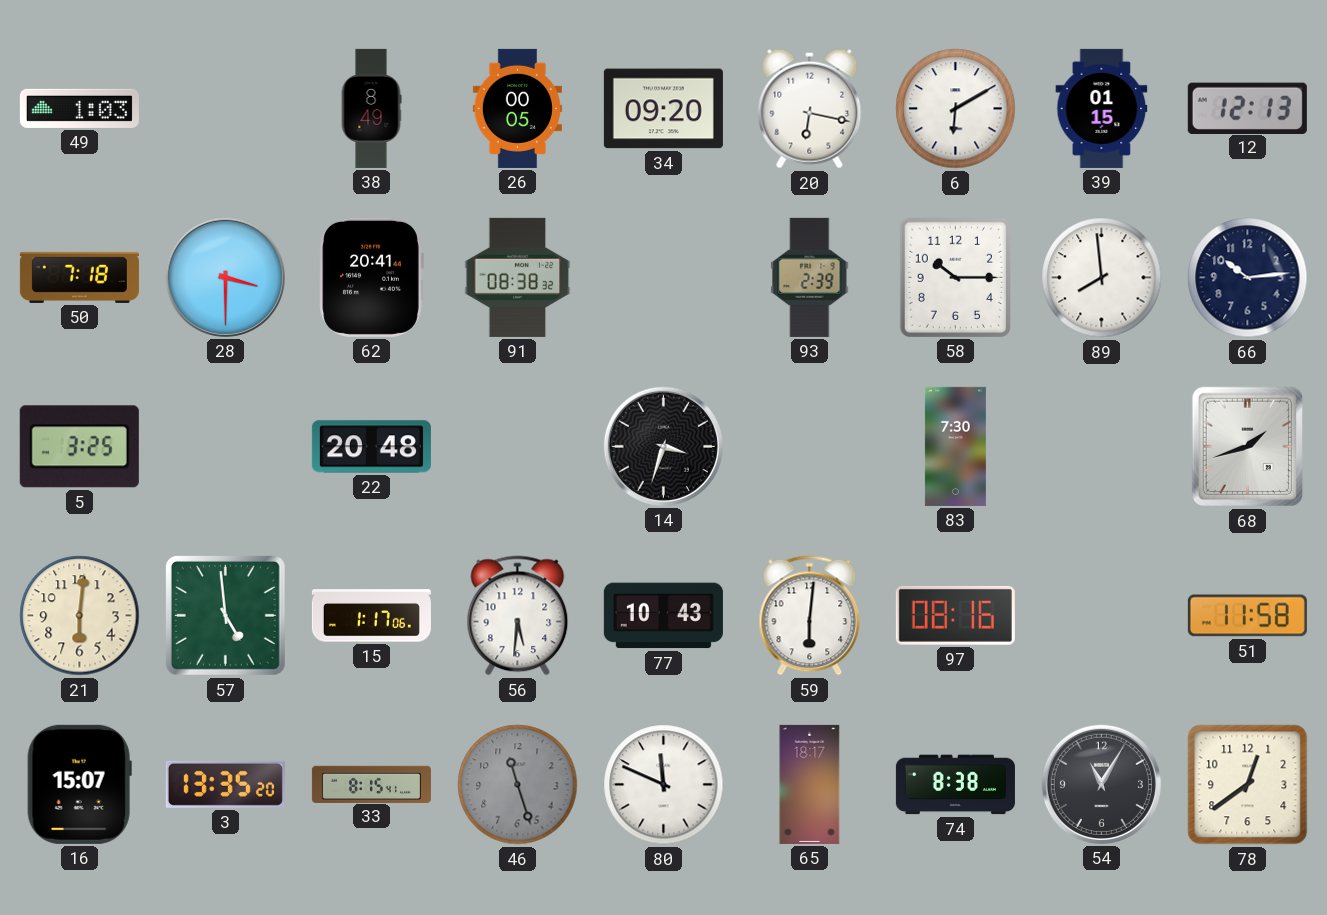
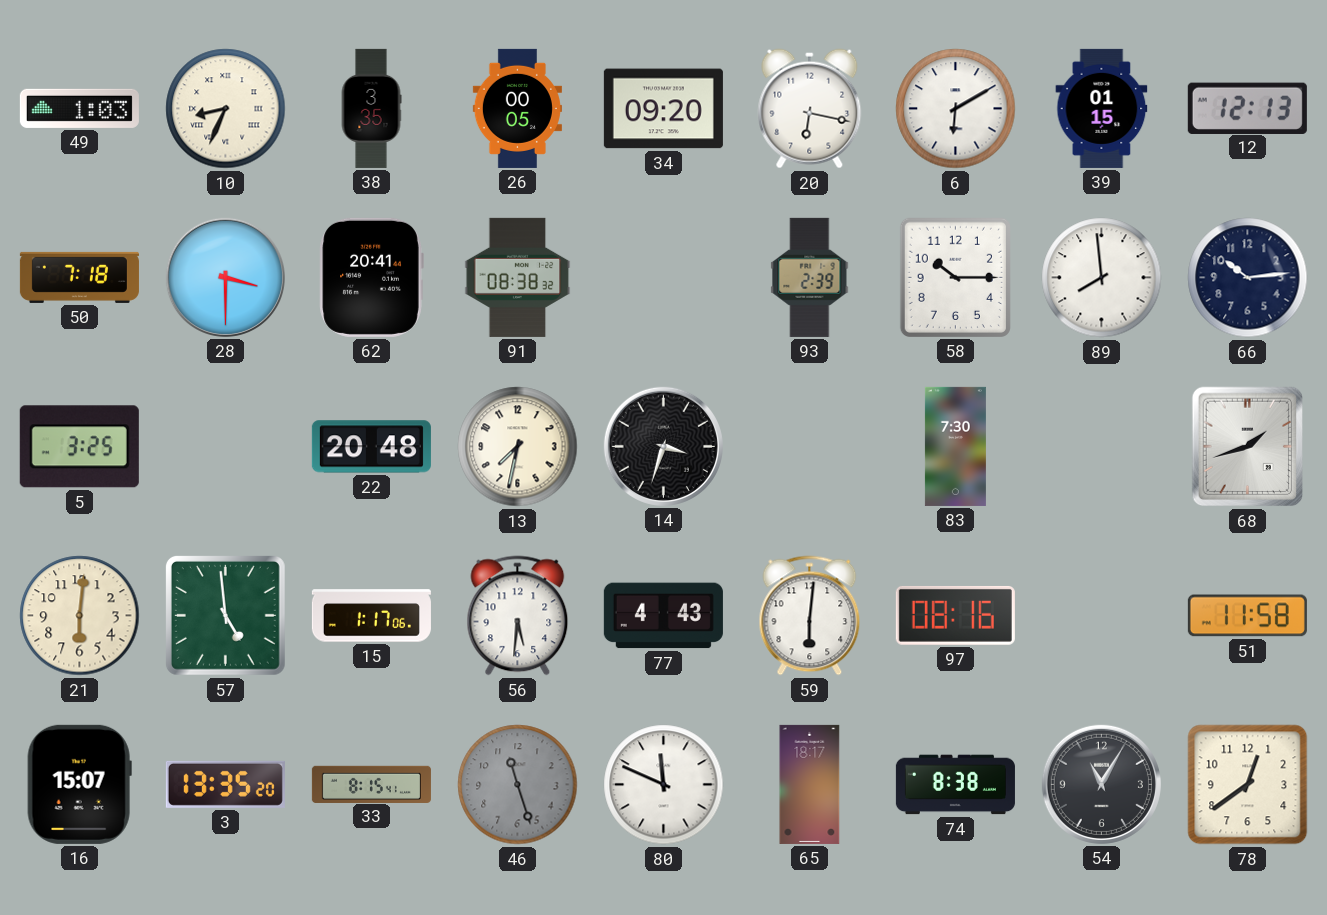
10: none -> 8:34 (226, 109)
38: 8:49 -> 3:35 (371, 108)
13: none -> 7:32 (518, 447)
77: 10:43 -> 4:43 (663, 616)
